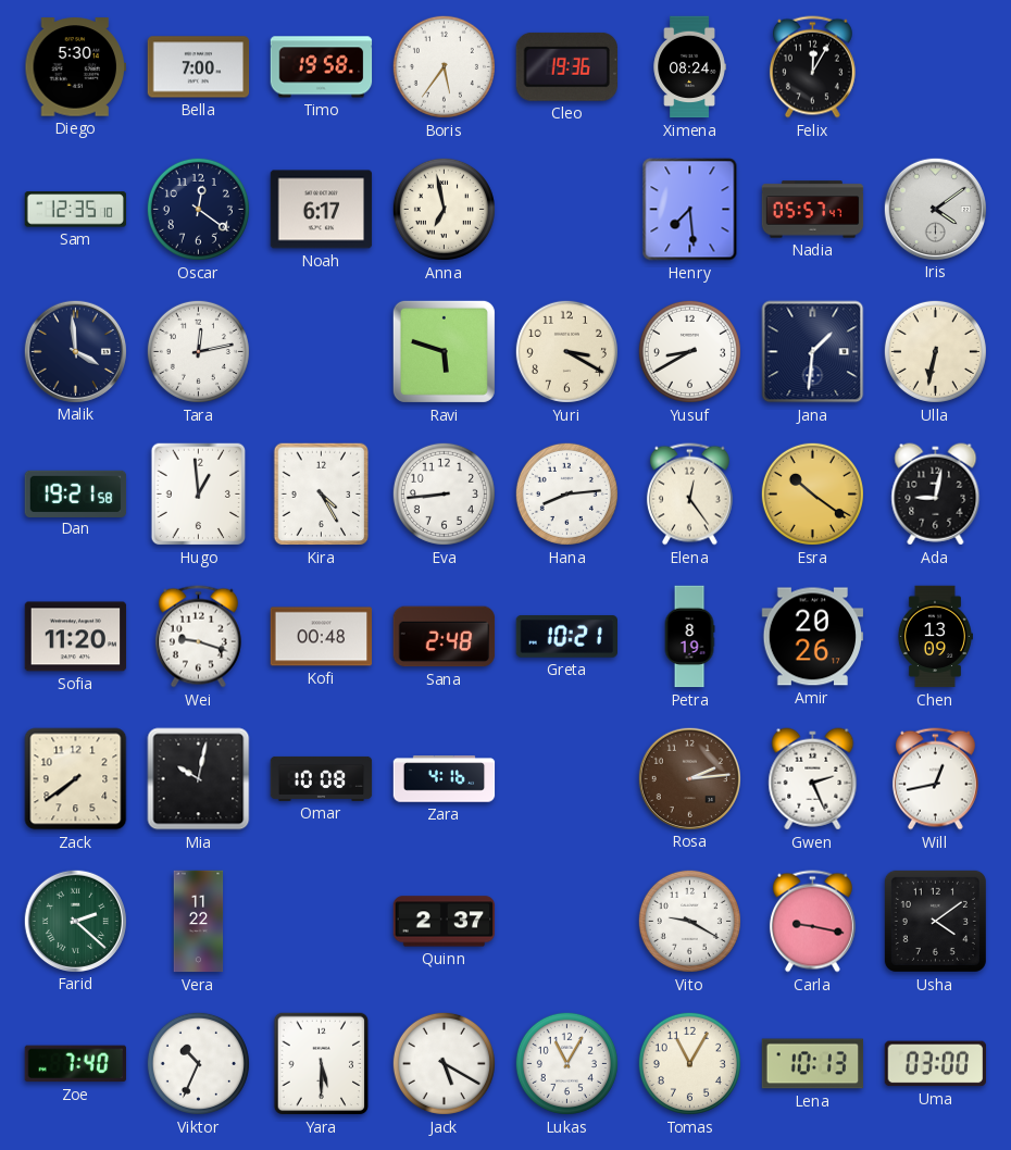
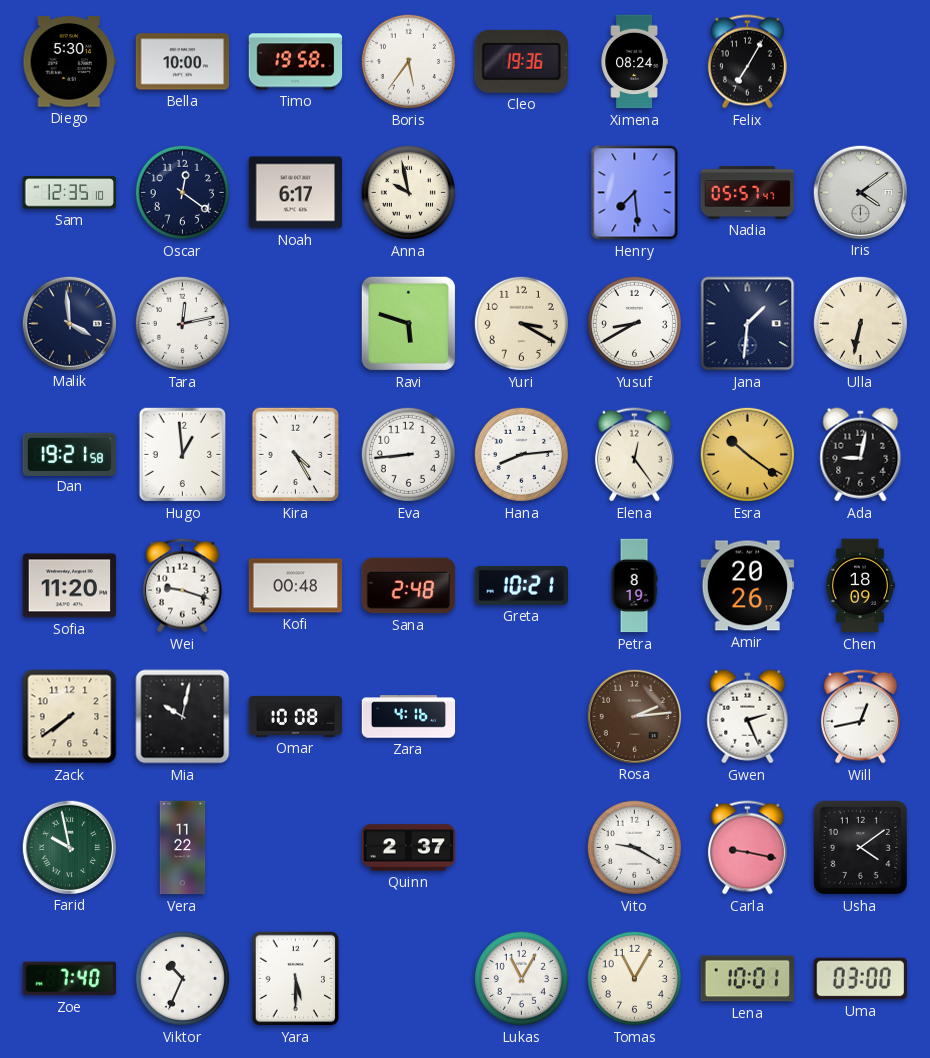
Bella: 7:00 -> 10:00 (183, 62)
Felix: 12:05 -> 7:05 (747, 62)
Anna: 6:58 -> 9:58 (408, 192)
Chen: 13:09 -> 18:09 (859, 586)
Farid: 2:22 -> 9:58 (69, 847)
Jack: 5:20 -> none (444, 1063)
Lena: 10:13 -> 10:01 (748, 979)
